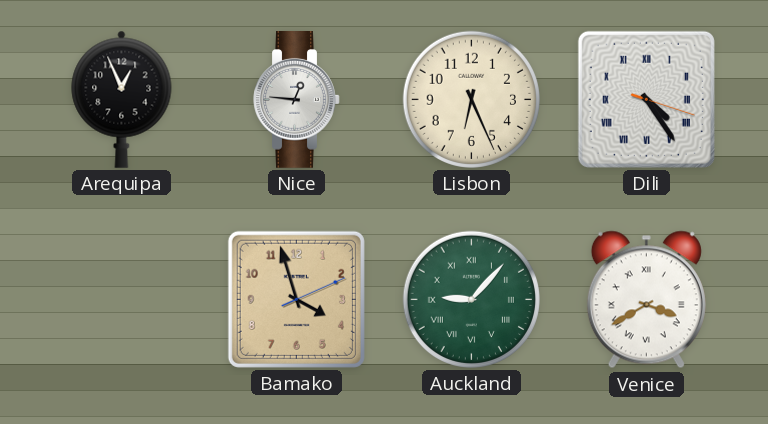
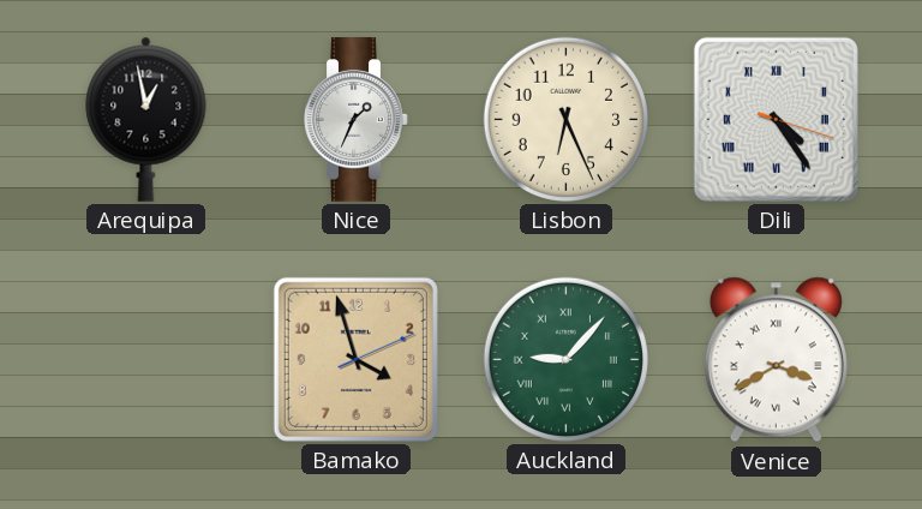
Arequipa: 12:56 -> 12:58 (146, 119)
Nice: 12:46 -> 1:34 (357, 120)
